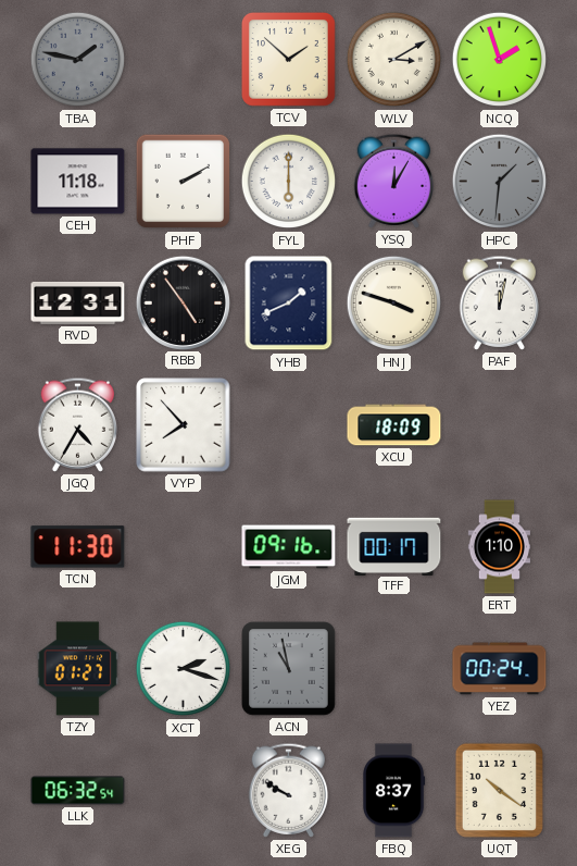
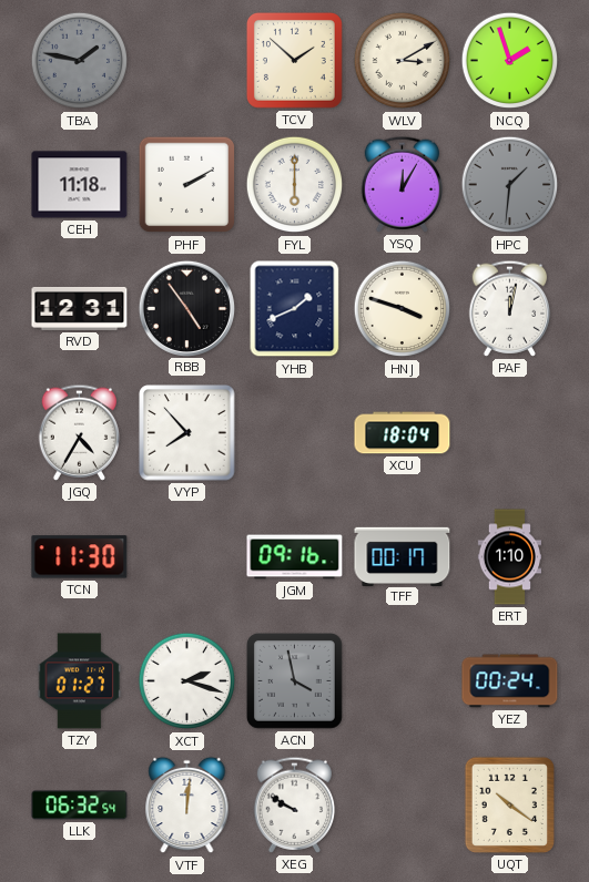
XCU: 18:09 -> 18:04 (403, 433)
ACN: 10:58 -> 3:58 (295, 681)
VTF: none -> 12:01 (187, 806)
FBQ: 8:37 -> none (394, 791)
